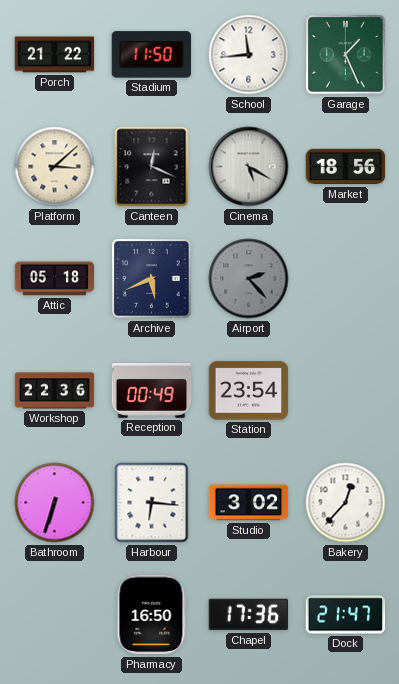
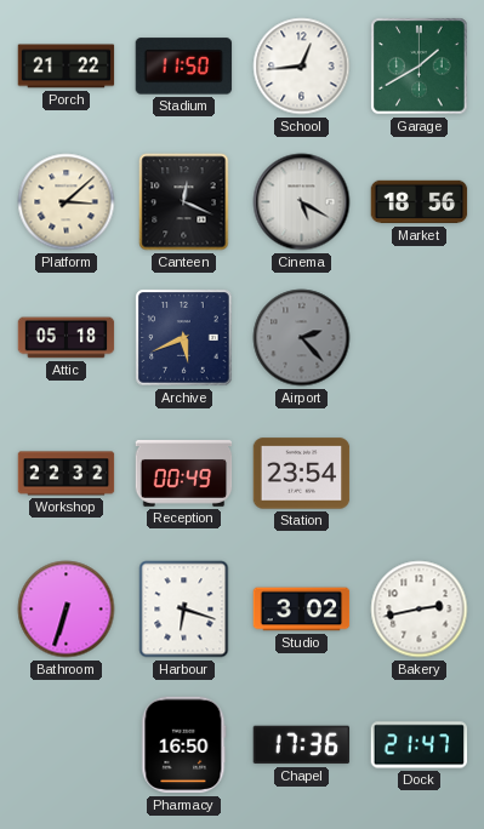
School: 11:44 -> 12:44 (302, 67)
Garage: 1:26 -> 1:40 (420, 67)
Workshop: 22:36 -> 22:32 (67, 474)
Harbour: 6:16 -> 6:18 (184, 610)
Bakery: 12:37 -> 2:43 (420, 610)
